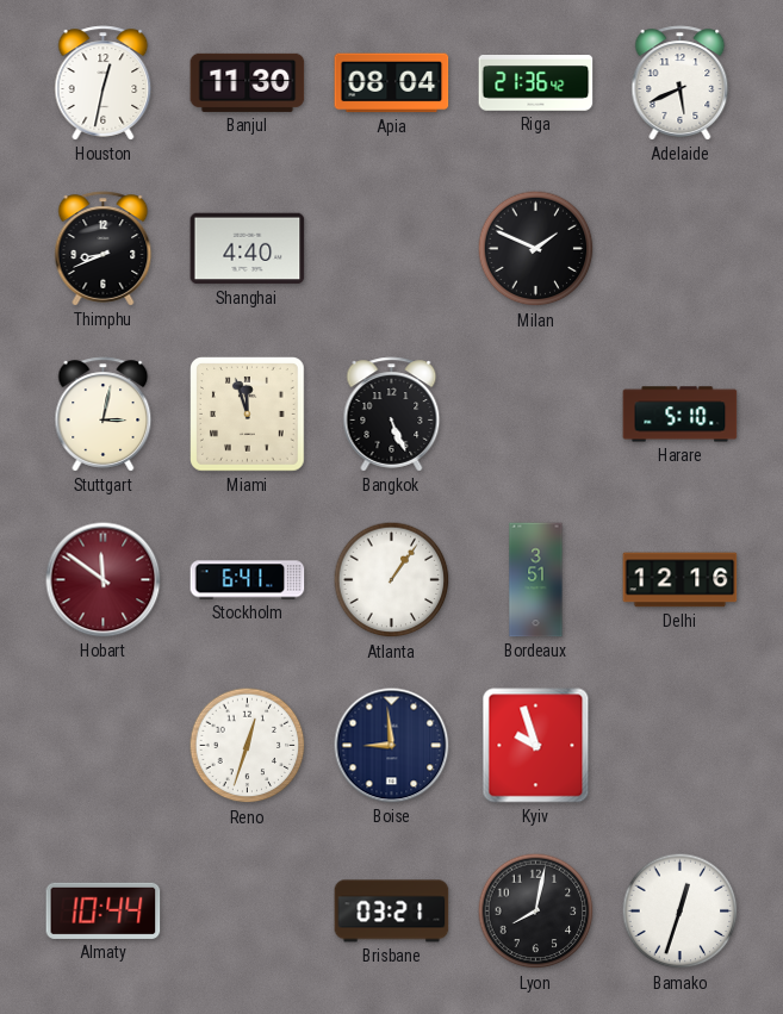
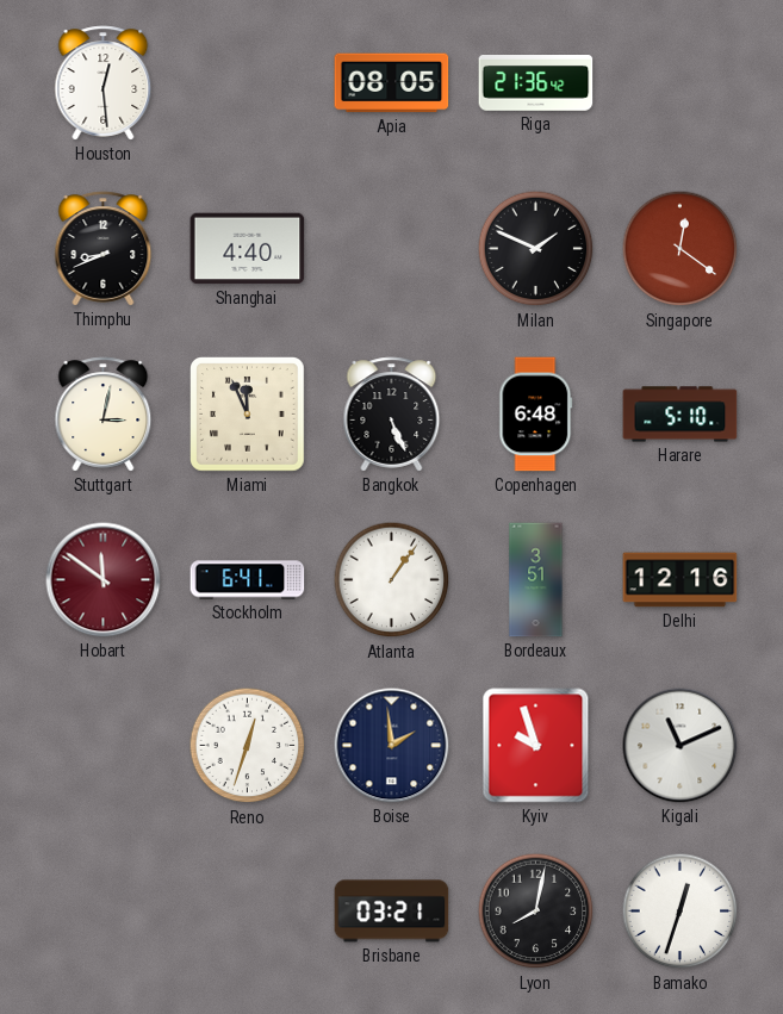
Houston: 12:32 -> 12:29 (104, 83)
Banjul: 11:30 -> none (248, 82)
Apia: 08:04 -> 08:05 (392, 83)
Adelaide: 5:41 -> none (681, 83)
Singapore: none -> 12:21 (681, 249)
Miami: 11:57 -> 11:56 (248, 415)
Copenhagen: none -> 6:48 (536, 415)
Boise: 8:59 -> 1:59 (392, 746)
Kigali: none -> 11:11 (681, 746)
Almaty: 10:44 -> none (104, 910)
